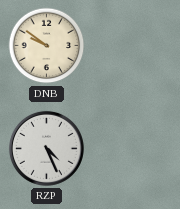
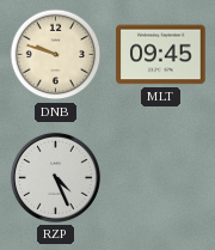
DNB: 9:51 -> 9:48 (56, 55)
MLT: none -> 09:45 (161, 55)
